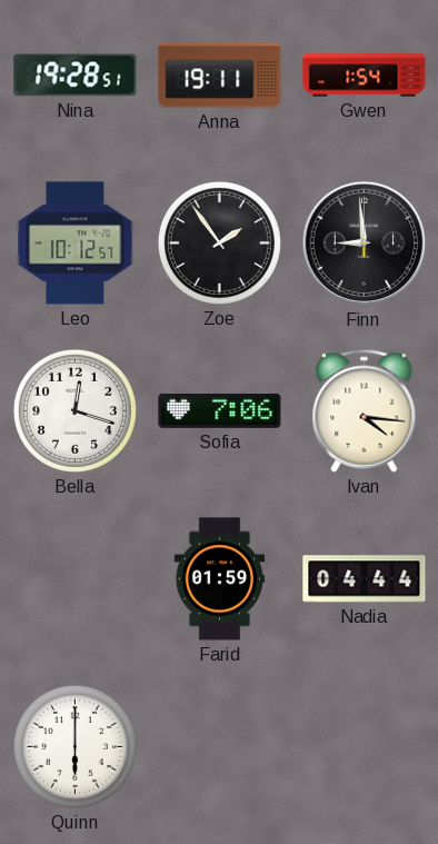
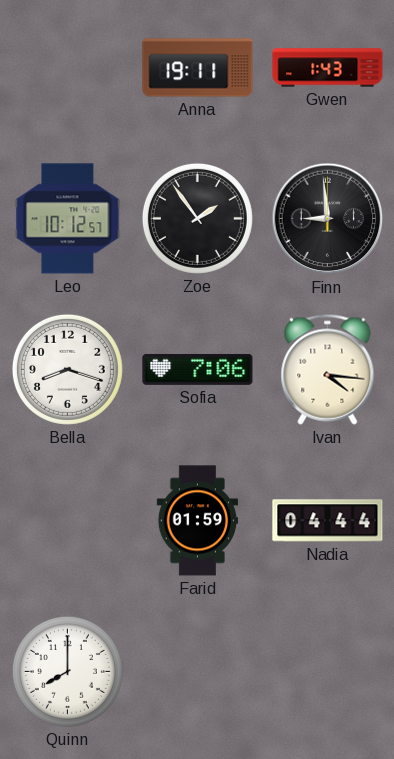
Nina: 19:28 -> none (76, 76)
Gwen: 1:54 -> 1:43 (328, 68)
Bella: 12:18 -> 8:18 (67, 369)
Quinn: 6:00 -> 8:00 (67, 671)
